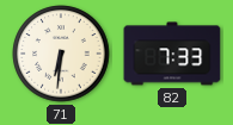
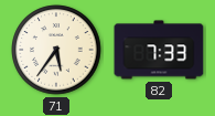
71: 6:31 -> 5:36 (56, 50)
